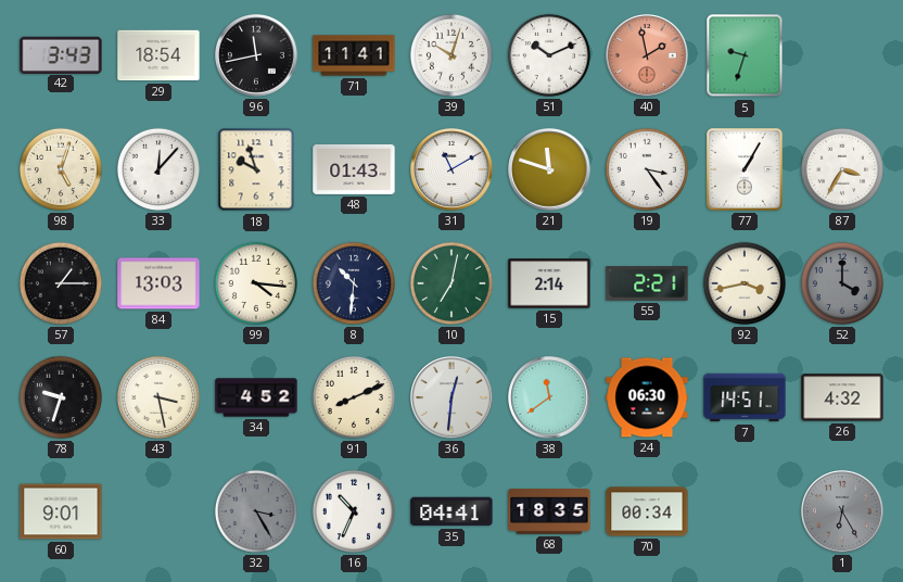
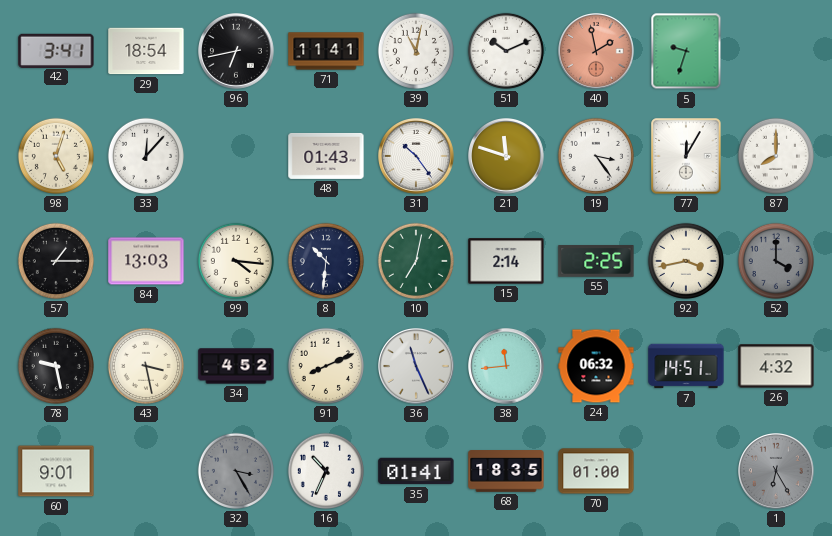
42: 3:43 -> 3:41 (56, 50)
96: 11:43 -> 6:43 (237, 52)
39: 10:03 -> 11:02 (416, 51)
18: 9:57 -> none (256, 169)
31: 11:10 -> 10:24 (417, 157)
77: 1:05 -> 12:05 (686, 156)
87: 3:35 -> 8:00 (776, 156)
55: 2:21 -> 2:25 (596, 261)
78: 9:33 -> 9:28 (56, 366)
36: 12:31 -> 11:26 (417, 367)
38: 11:39 -> 11:44 (507, 367)
24: 06:30 -> 06:32 (596, 366)
35: 04:41 -> 01:41 (416, 471)
70: 00:34 -> 01:00 (596, 471)
